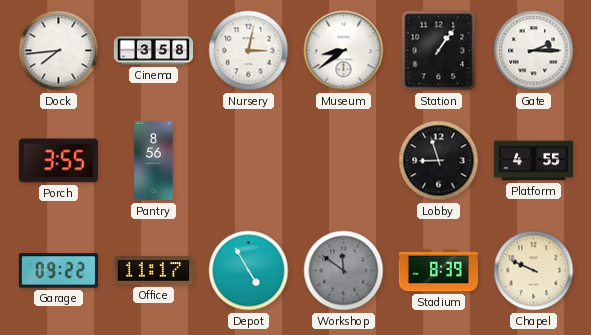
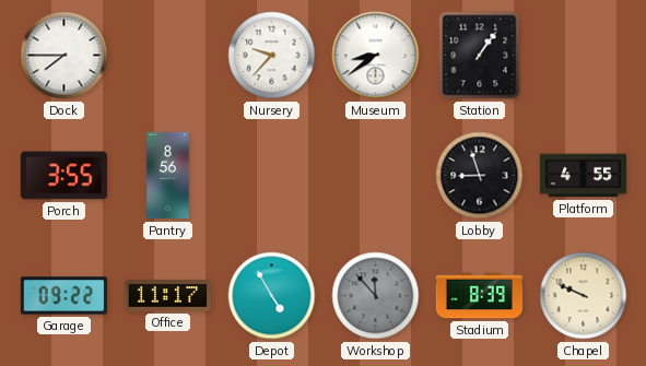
Dock: 7:44 -> 7:45 (64, 56)
Cinema: 3:58 -> none (154, 51)
Nursery: 3:02 -> 9:37 (272, 56)
Gate: 2:15 -> none (534, 51)
Workshop: 11:51 -> 11:53 (376, 296)
